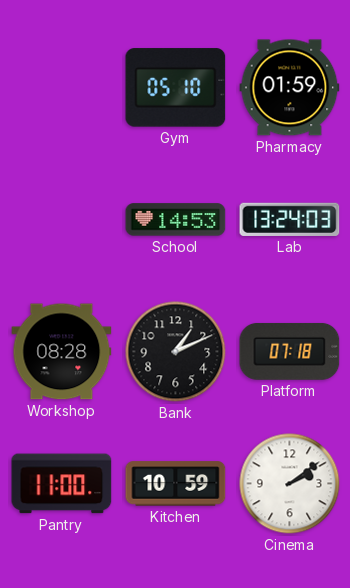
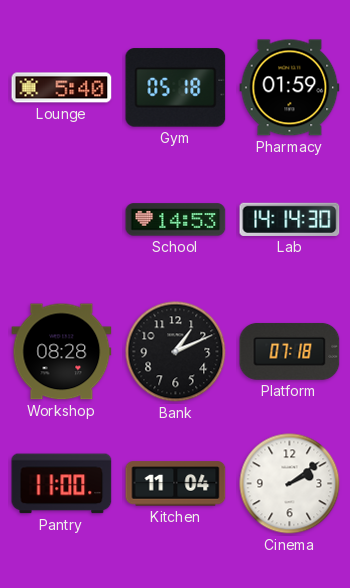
Lounge: none -> 5:40 (62, 88)
Gym: 05:10 -> 05:18 (176, 88)
Lab: 13:24 -> 14:14 (290, 219)
Kitchen: 10:59 -> 11:04 (176, 484)
